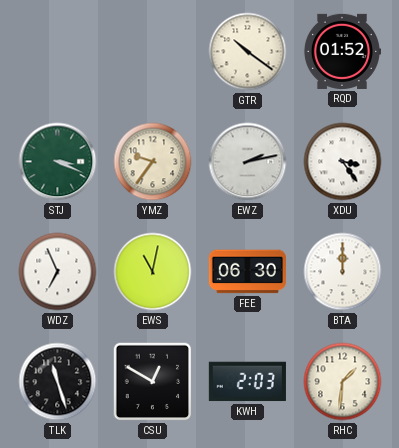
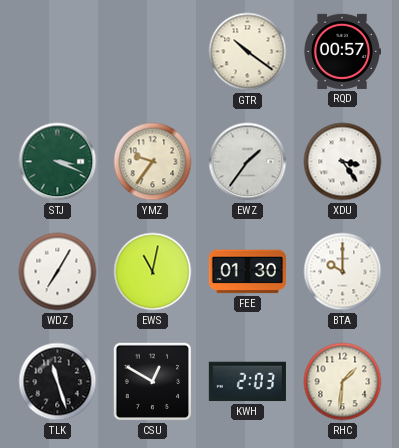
RQD: 01:52 -> 00:57 (342, 51)
EWZ: 2:13 -> 1:36 (248, 162)
WDZ: 6:56 -> 7:05 (58, 272)
FEE: 06:30 -> 01:30 (247, 272)
BTA: 12:00 -> 10:00 (343, 272)
